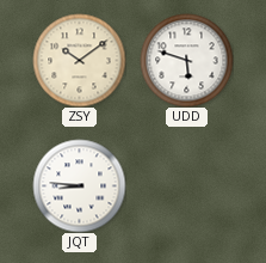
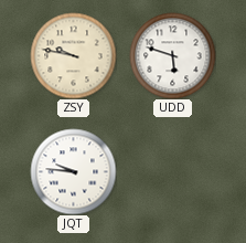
ZSY: 10:09 -> 9:47 (73, 55)
JQT: 8:46 -> 9:46 (73, 171)
